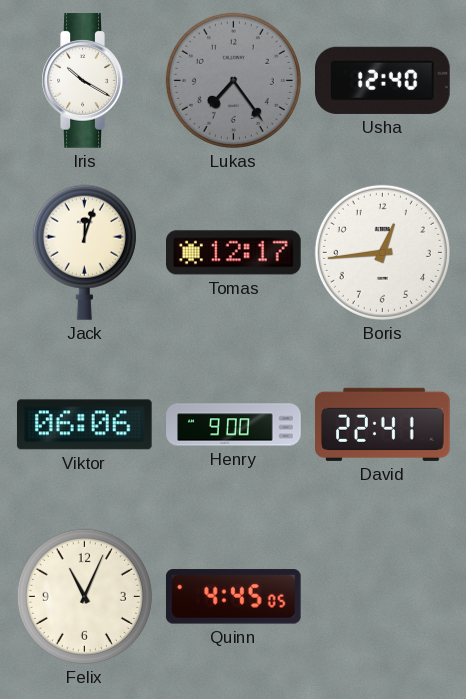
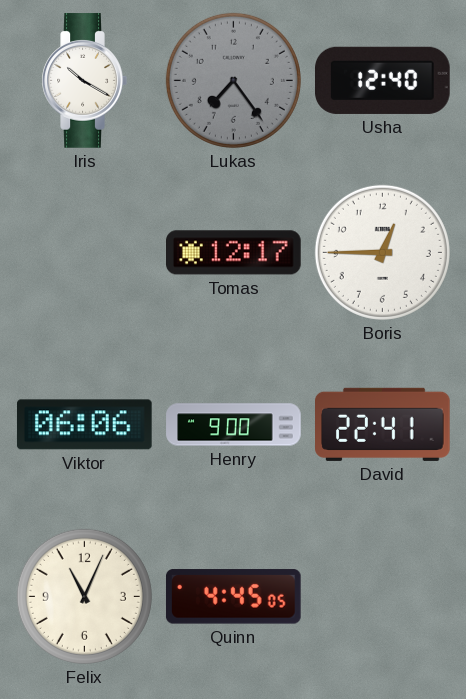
Jack: 12:03 -> none (84, 252)
Boris: 12:44 -> 12:45 (382, 252)
